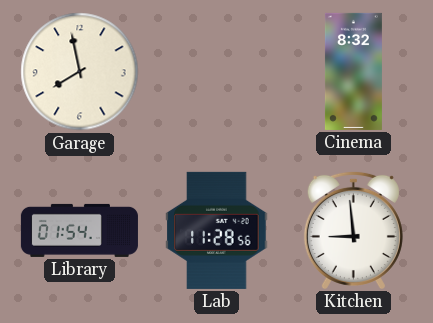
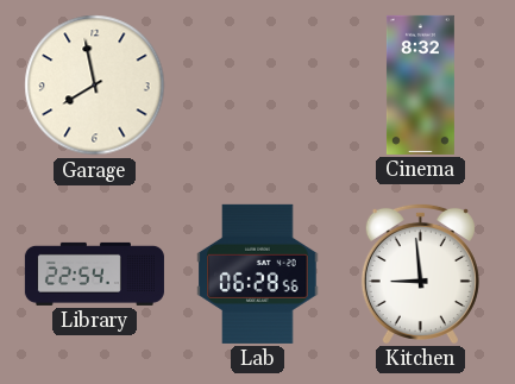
Library: 01:54 -> 22:54 (94, 273)
Lab: 11:28 -> 06:28 (258, 273)
